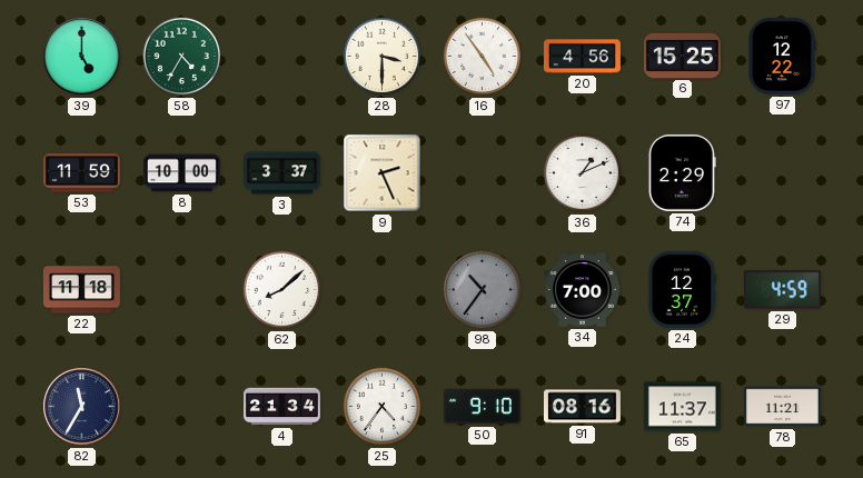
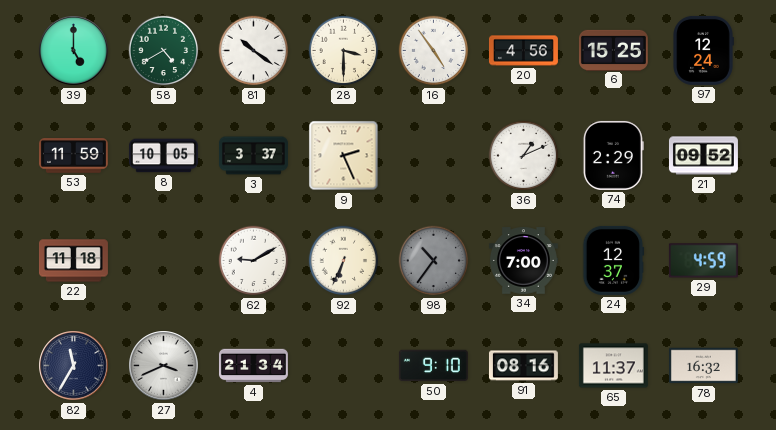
58: 4:35 -> 4:40 (164, 51)
81: none -> 10:21 (254, 51)
97: 12:22 -> 12:24 (703, 50)
8: 10:00 -> 10:05 (163, 156)
21: none -> 09:52 (703, 156)
62: 8:08 -> 9:10 (254, 261)
92: none -> 6:34 (344, 261)
27: none -> 3:41 (164, 366)
25: 4:36 -> none (383, 407)
78: 11:21 -> 16:32 (703, 366)
